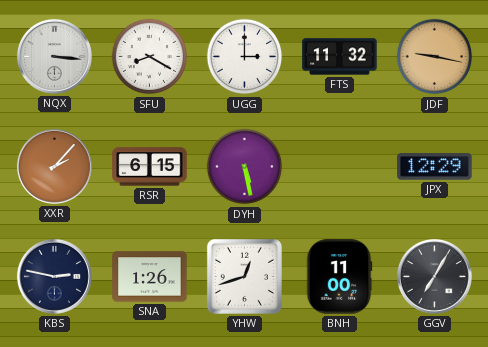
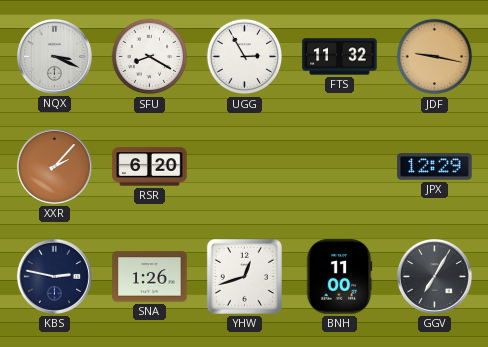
NQX: 3:16 -> 3:19 (54, 56)
UGG: 3:00 -> 2:55 (245, 57)
RSR: 6:15 -> 6:20 (150, 167)
DYH: 5:28 -> none (245, 167)
